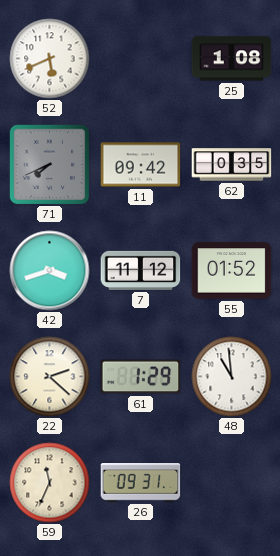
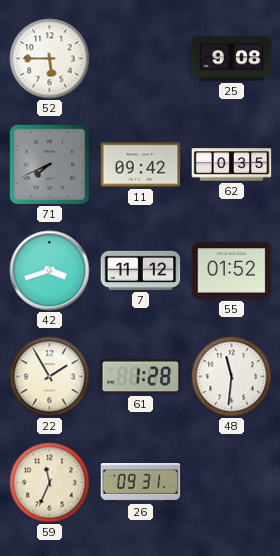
52: 5:41 -> 5:45 (50, 59)
25: 1:08 -> 9:08 (232, 59)
22: 2:22 -> 1:55 (50, 377)
61: 1:29 -> 1:28 (141, 377)
48: 10:59 -> 11:31 (232, 377)
